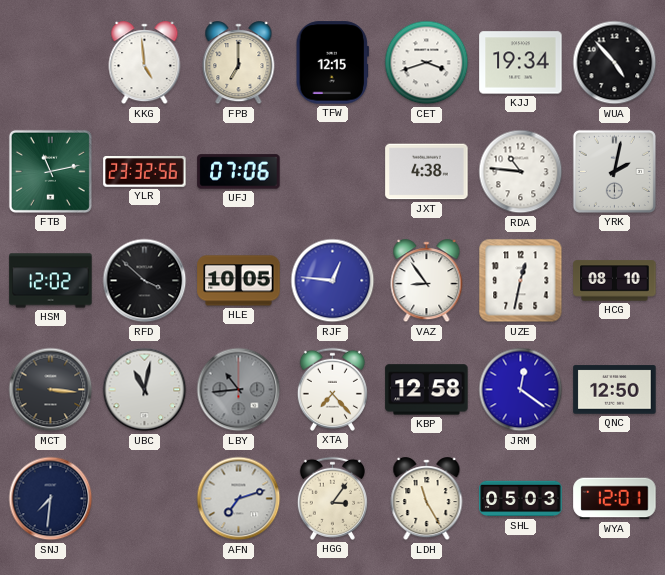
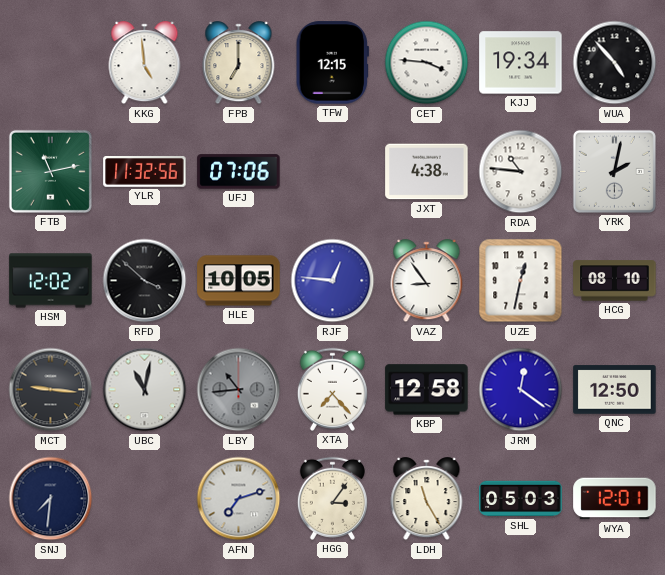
CET: 3:42 -> 3:46 (427, 63)
YLR: 23:32 -> 11:32 (145, 172)
MCT: 3:16 -> 9:16 (51, 390)
